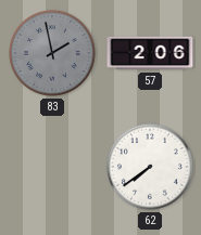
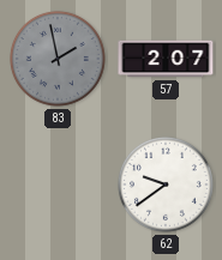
57: 2:06 -> 2:07 (166, 59)
62: 7:39 -> 9:39 (166, 185)
